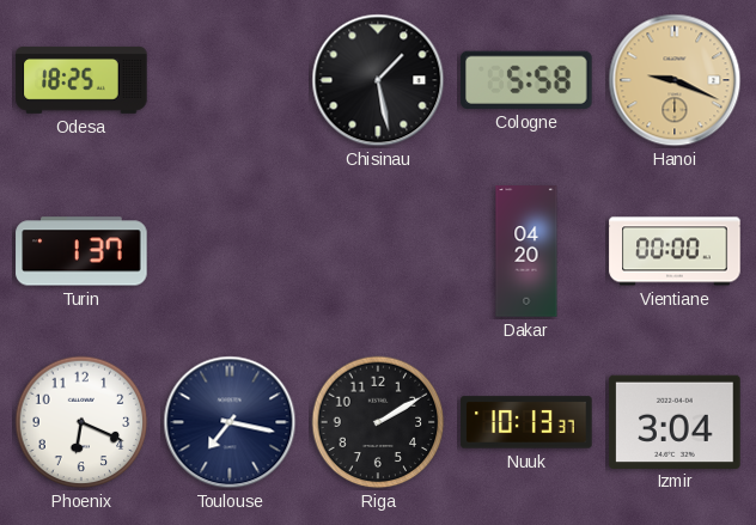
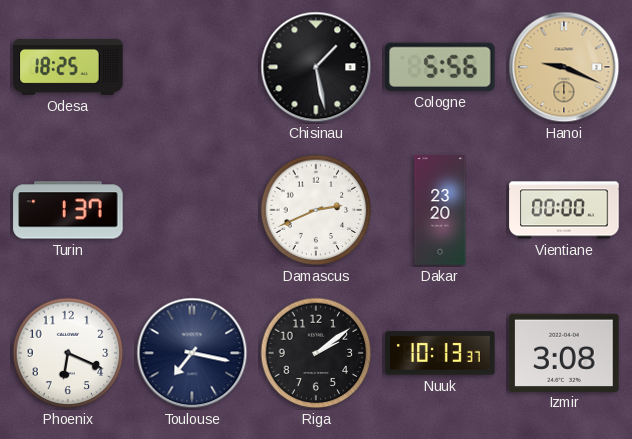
Cologne: 5:58 -> 5:56 (440, 67)
Damascus: none -> 2:41 (316, 210)
Dakar: 04:20 -> 23:20 (440, 210)
Riga: 2:10 -> 2:09 (316, 353)
Izmir: 3:04 -> 3:08 (564, 352)
